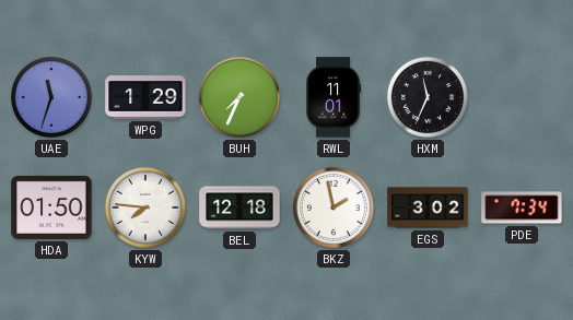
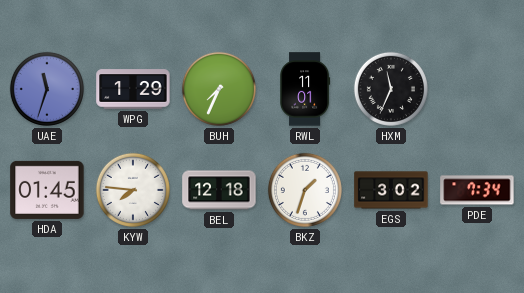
HDA: 01:50 -> 01:45 (47, 190)
BKZ: 1:58 -> 1:33 (305, 190)
